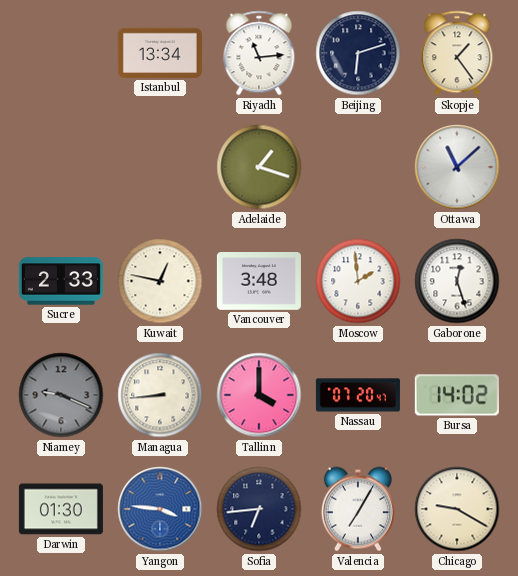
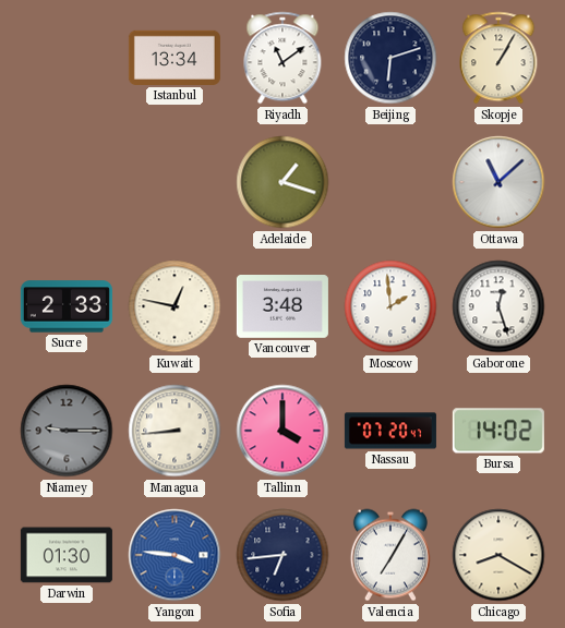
Riyadh: 11:14 -> 11:09 (282, 58)
Skopje: 1:24 -> 1:05 (498, 58)
Niamey: 9:19 -> 9:15 (67, 431)
Chicago: 9:20 -> 8:20 (498, 555)
